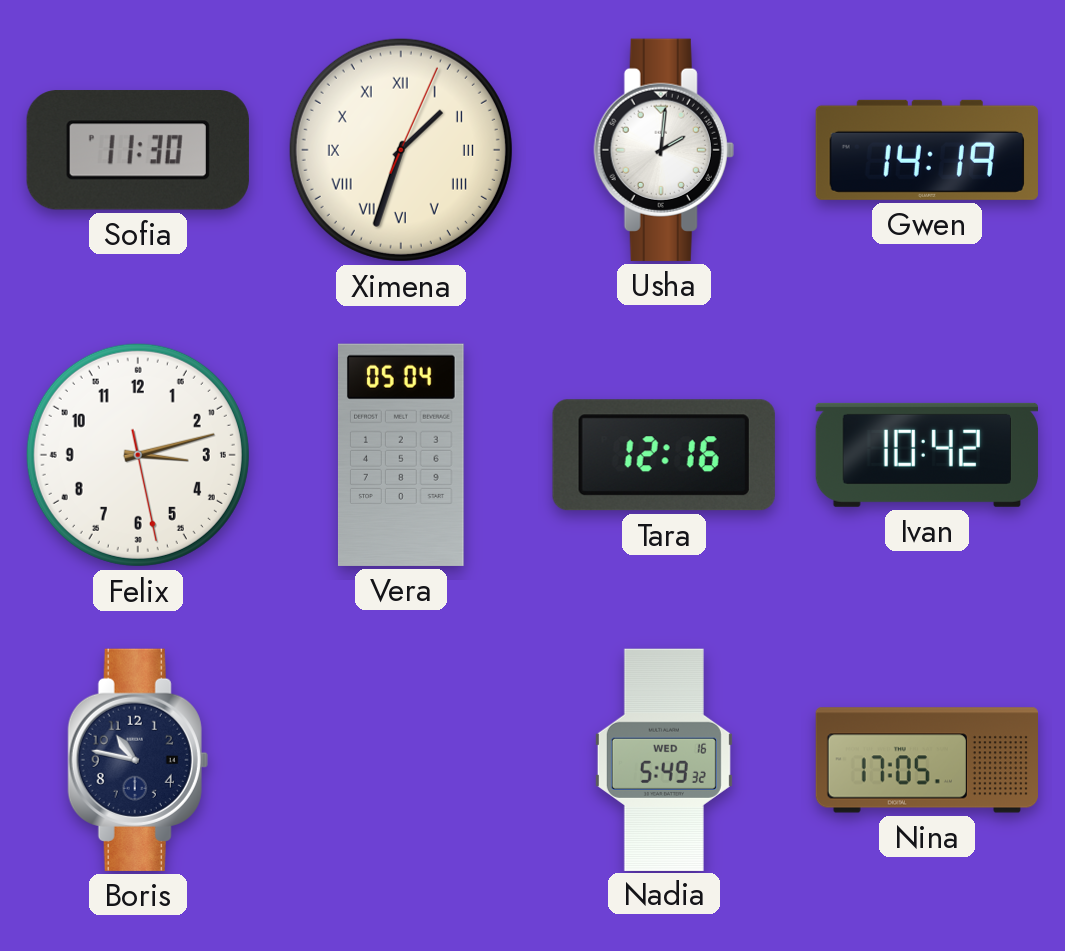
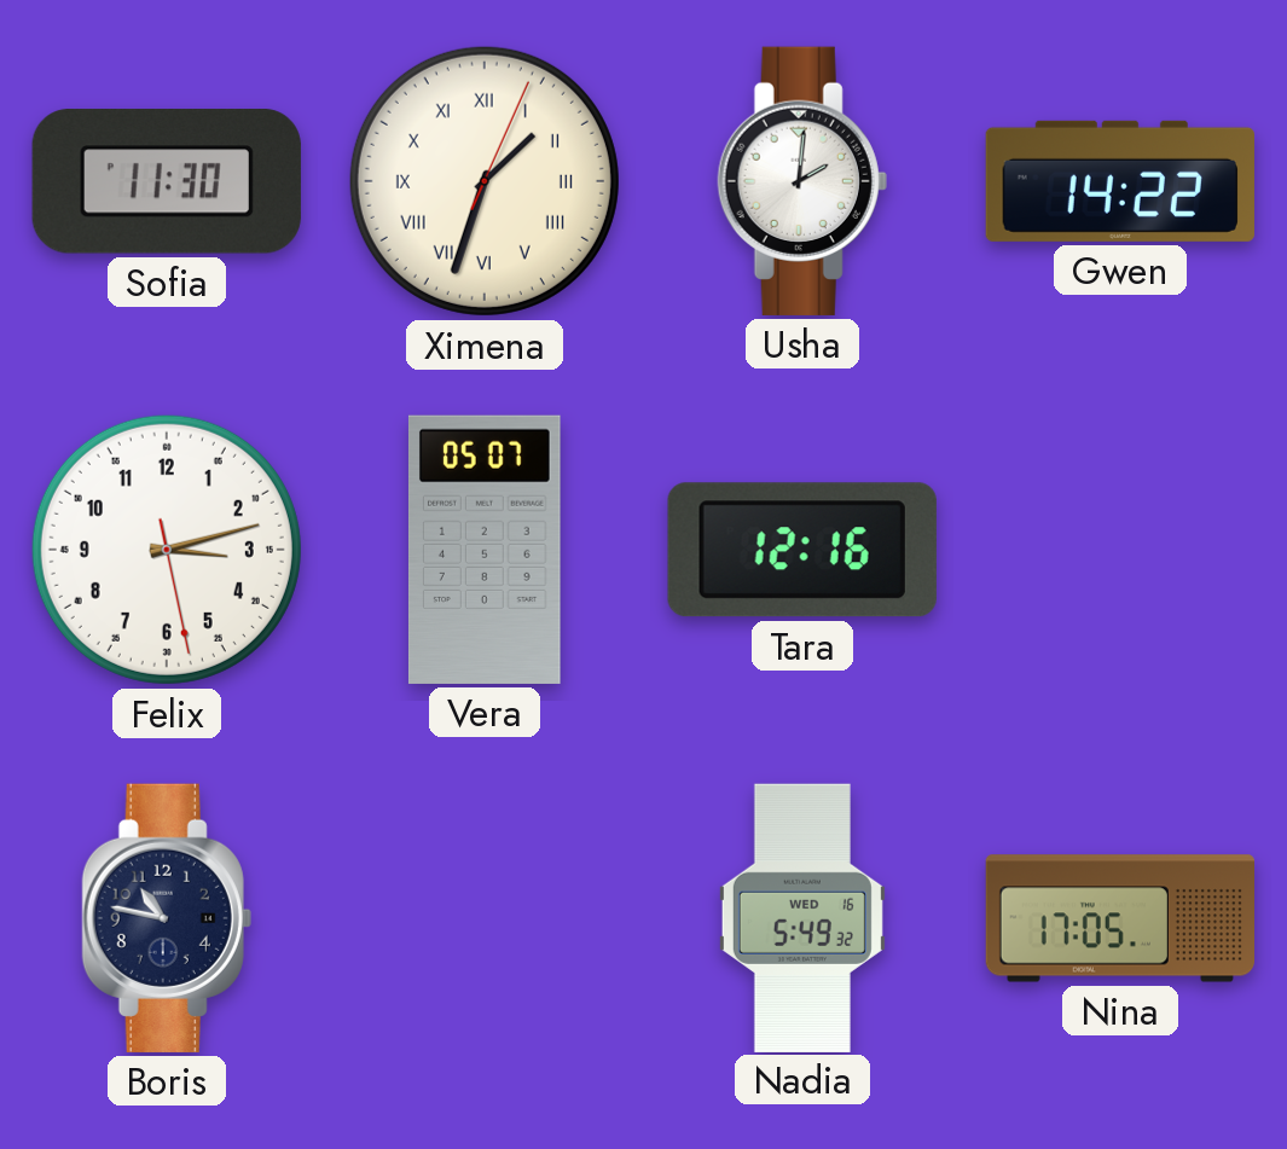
Gwen: 14:19 -> 14:22 (1120, 181)
Vera: 05:04 -> 05:07 (485, 550)
Ivan: 10:42 -> none (927, 455)
